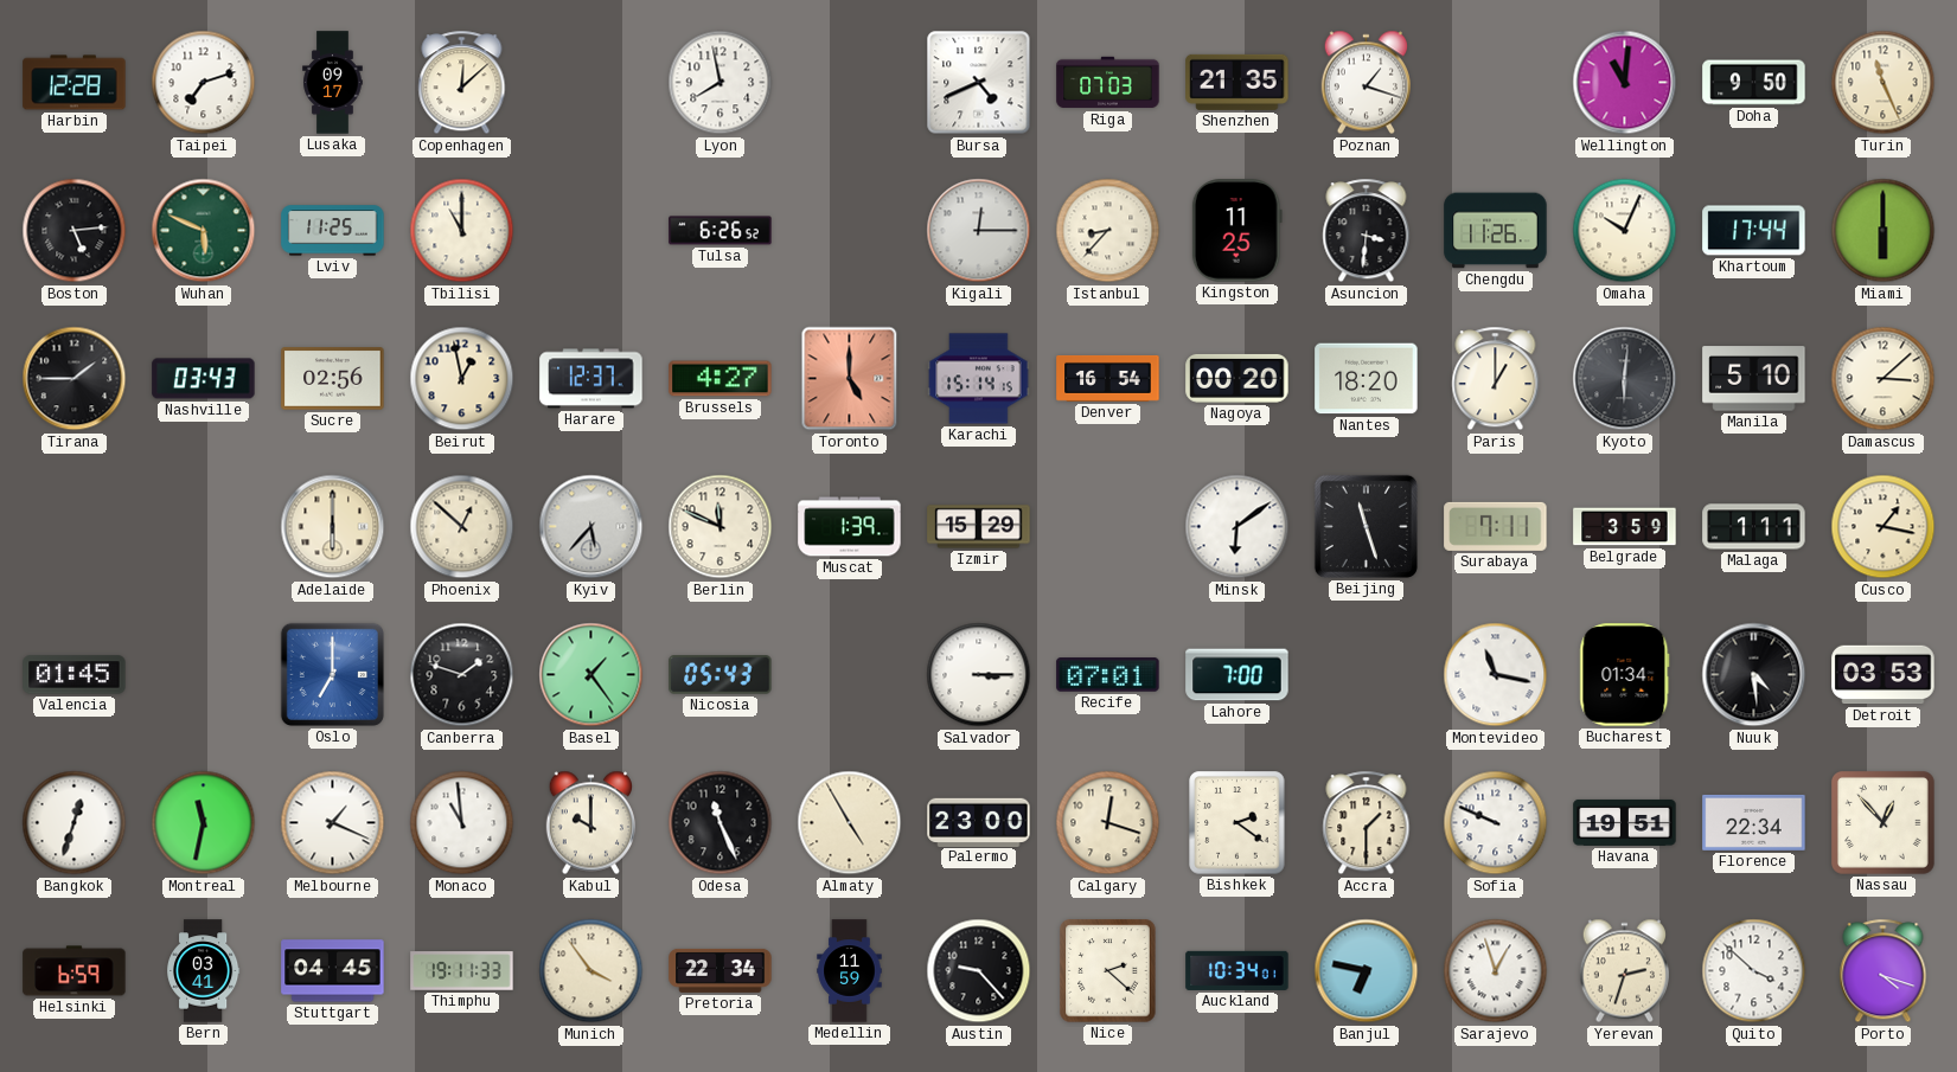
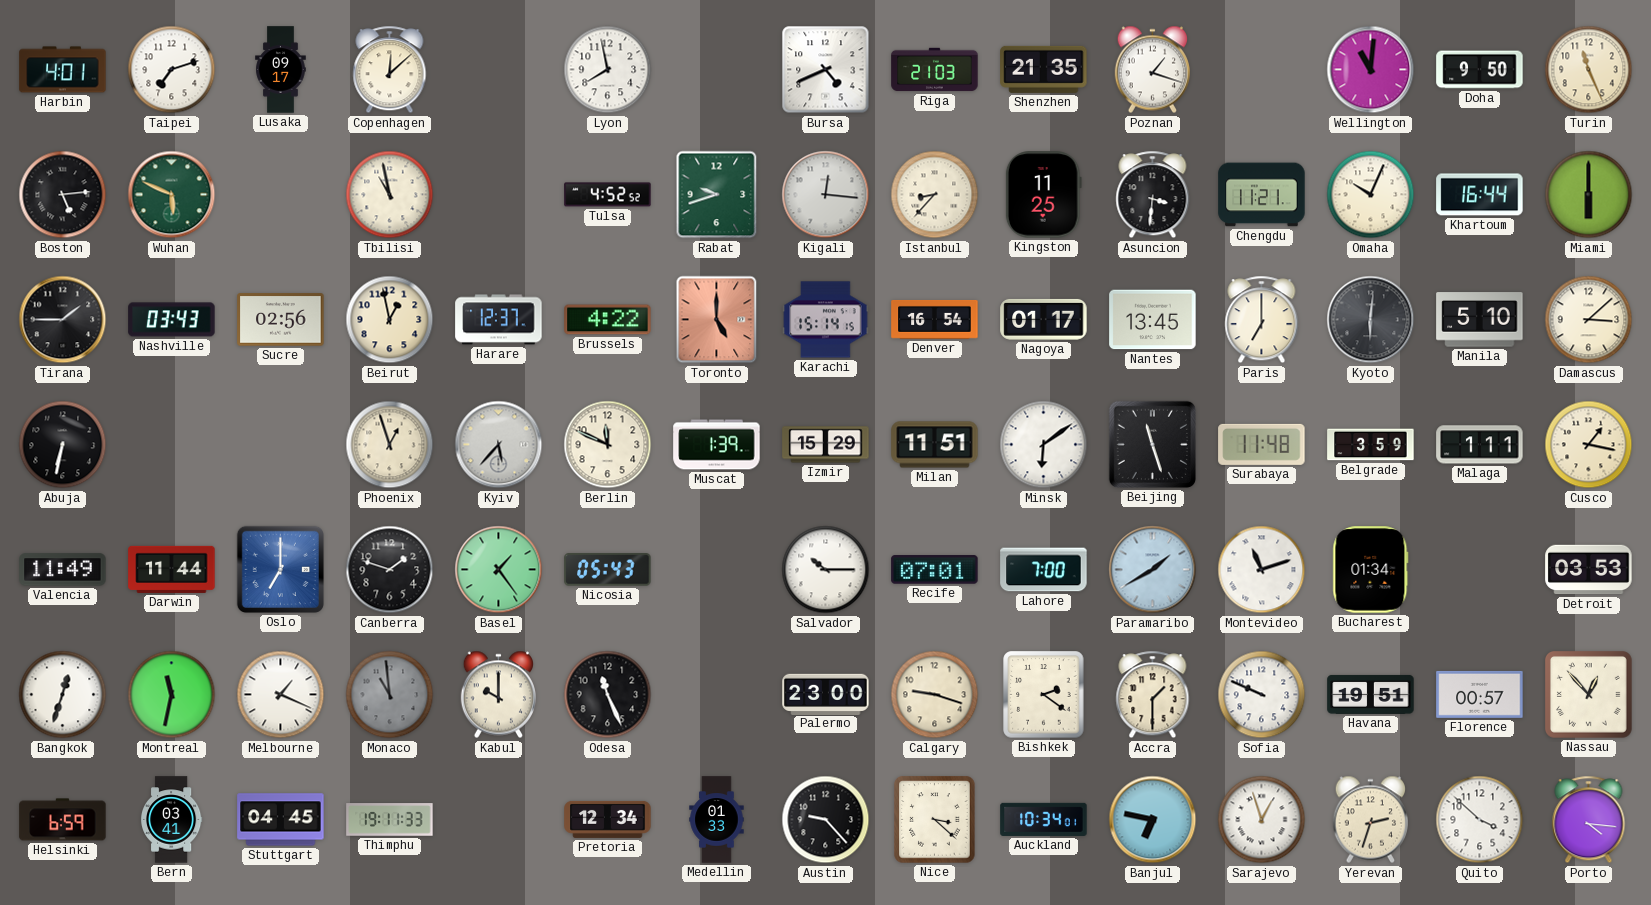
Harbin: 12:28 -> 4:01 (63, 70)
Riga: 07:03 -> 21:03 (935, 70)
Lviv: 11:25 -> none (333, 231)
Tbilisi: 11:00 -> 10:58 (390, 195)
Tulsa: 6:26 -> 4:52 (608, 195)
Rabat: none -> 9:42 (717, 195)
Kigali: 12:15 -> 12:16 (826, 195)
Chengdu: 11:26 -> 11:21 (1262, 195)
Khartoum: 17:44 -> 16:44 (1480, 195)
Brussels: 4:27 -> 4:22 (608, 320)
Nagoya: 00:20 -> 01:17 (1044, 319)
Nantes: 18:20 -> 13:45 (1153, 320)
Paris: 1:00 -> 7:00 (1262, 320)
Abuja: none -> 6:32 (63, 445)
Adelaide: 6:00 -> none (333, 527)
Phoenix: 12:52 -> 12:57 (390, 445)
Milan: none -> 11:51 (935, 445)
Surabaya: 7:11 -> 11:48 (1262, 444)
Valencia: 01:45 -> 11:49 (63, 570)
Darwin: none -> 11:44 (172, 569)
Salvador: 3:15 -> 10:15 (826, 570)
Paramaribo: none -> 1:40 (1153, 570)
Montevideo: 11:17 -> 11:12 (1262, 570)
Nuuk: 4:29 -> none (1754, 675)
Monaco dial: white -> grey (390, 695)
Almaty: 4:55 -> none (850, 823)
Calgary: 12:18 -> 9:18 (935, 695)
Florence: 22:34 -> 00:57 (1480, 694)
Munich: 3:54 -> none (591, 971)
Pretoria: 22:34 -> 12:34 (608, 819)
Medellin: 11:59 -> 01:33 (717, 820)
Nice: 2:22 -> 3:22 (935, 820)
Porto: 4:18 -> 4:16 (1589, 820)
